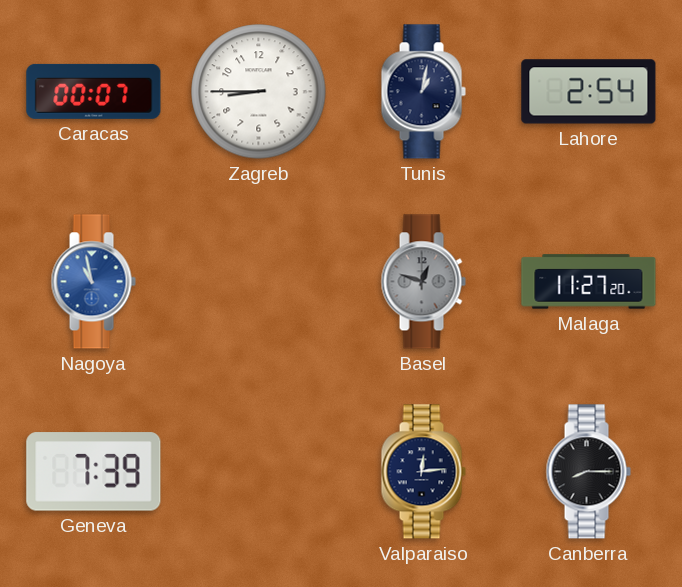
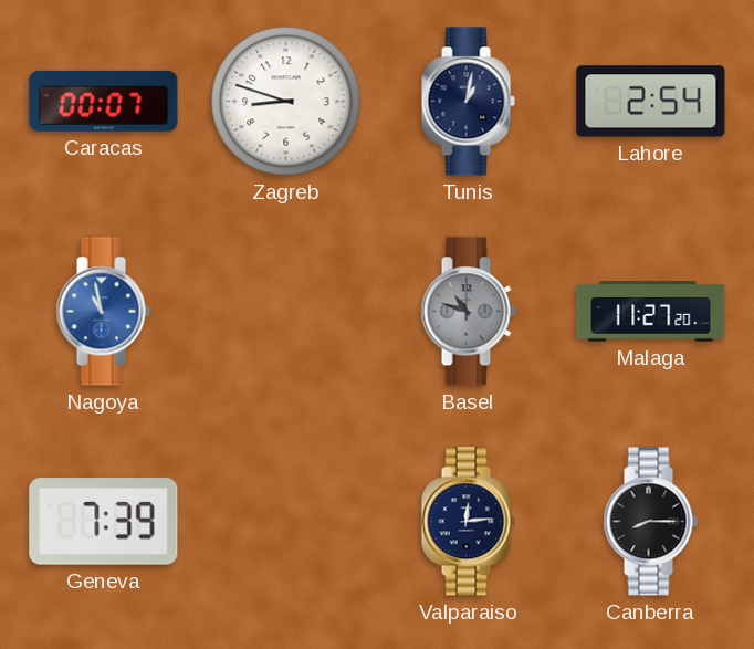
Zagreb: 8:45 -> 8:48 (286, 102)
Basel: 12:48 -> 10:48 (468, 312)
